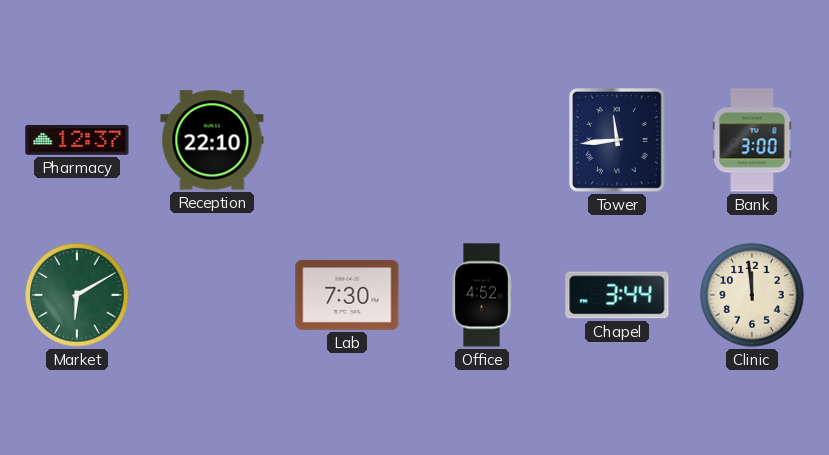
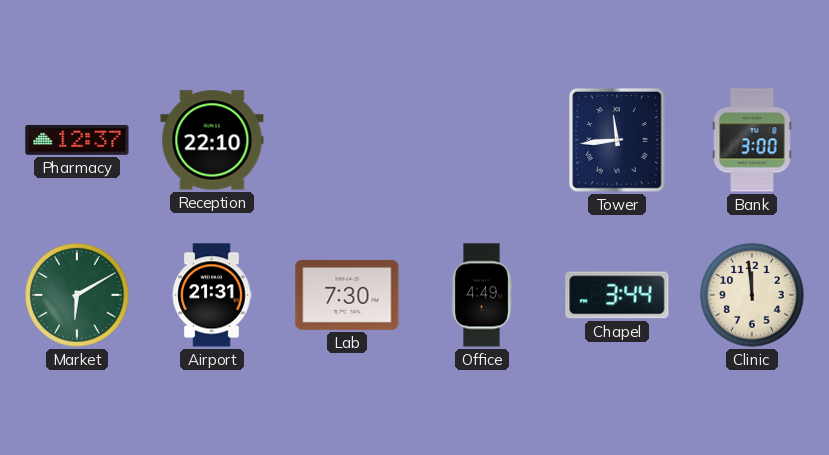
Airport: none -> 21:31 (212, 295)
Office: 4:52 -> 4:49 (482, 295)
